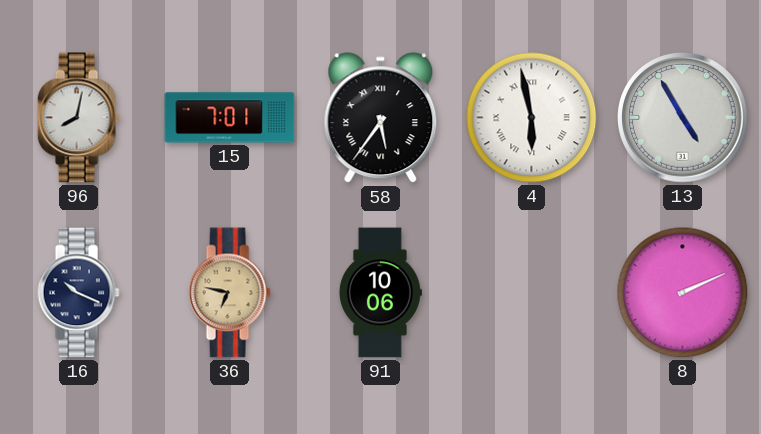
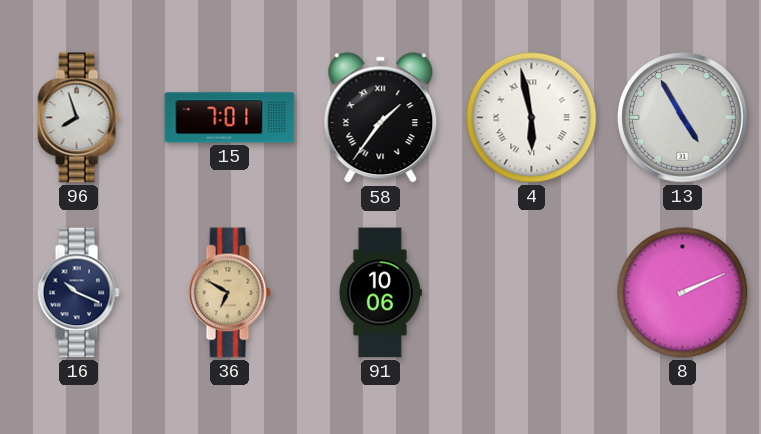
96: 8:02 -> 7:57 (78, 118)
58: 5:36 -> 1:36 (381, 118)
36: 6:47 -> 6:50 (229, 293)
